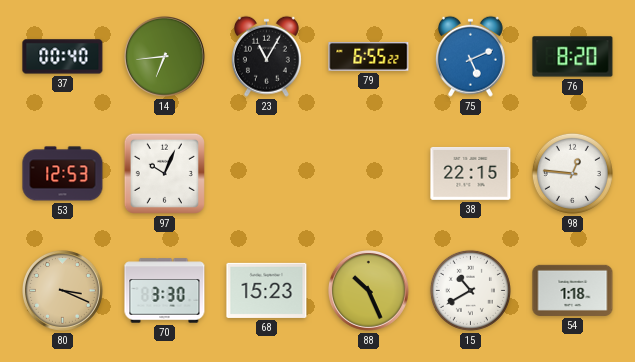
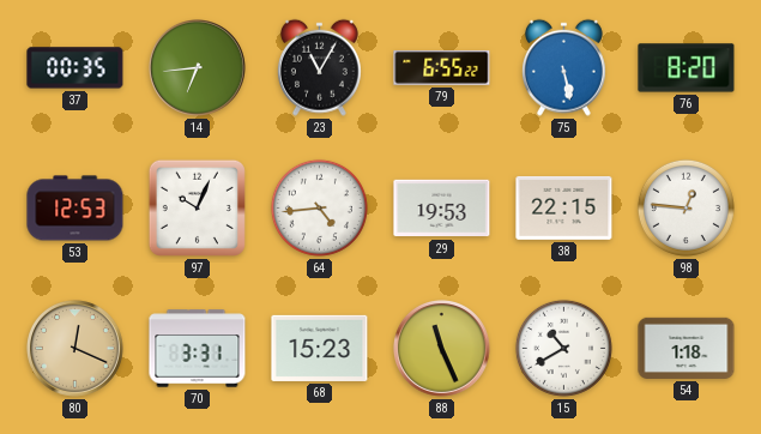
37: 00:40 -> 00:35 (76, 68)
75: 5:11 -> 5:28 (563, 67)
64: none -> 4:44 (319, 207)
29: none -> 19:53 (442, 209)
80: 3:19 -> 12:19 (76, 349)
70: 3:30 -> 3:31 (198, 349)
88: 10:26 -> 11:26 (442, 349)
